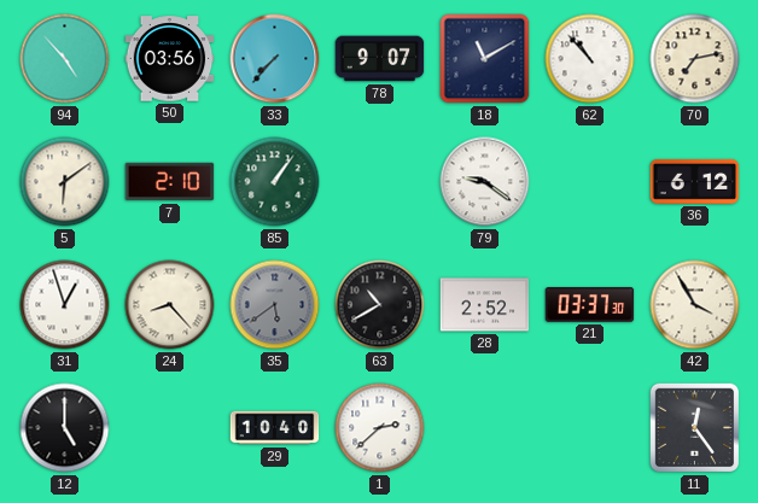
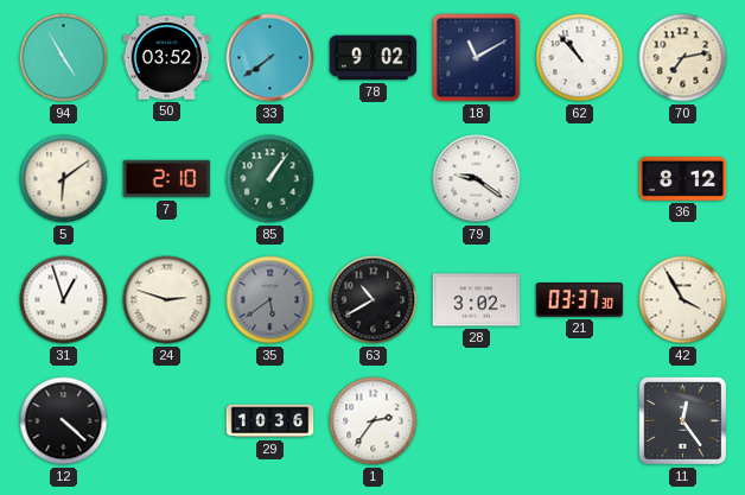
94: 4:53 -> 4:55 (64, 58)
50: 03:56 -> 03:52 (167, 58)
33: 7:37 -> 7:39 (270, 58)
78: 9:07 -> 9:02 (374, 58)
36: 6:12 -> 8:12 (683, 178)
24: 8:23 -> 2:48 (167, 300)
28: 2:52 -> 3:02 (477, 300)
12: 5:00 -> 4:22 (64, 421)
29: 10:40 -> 10:36 (270, 421)
1: 2:38 -> 2:36 (374, 421)
